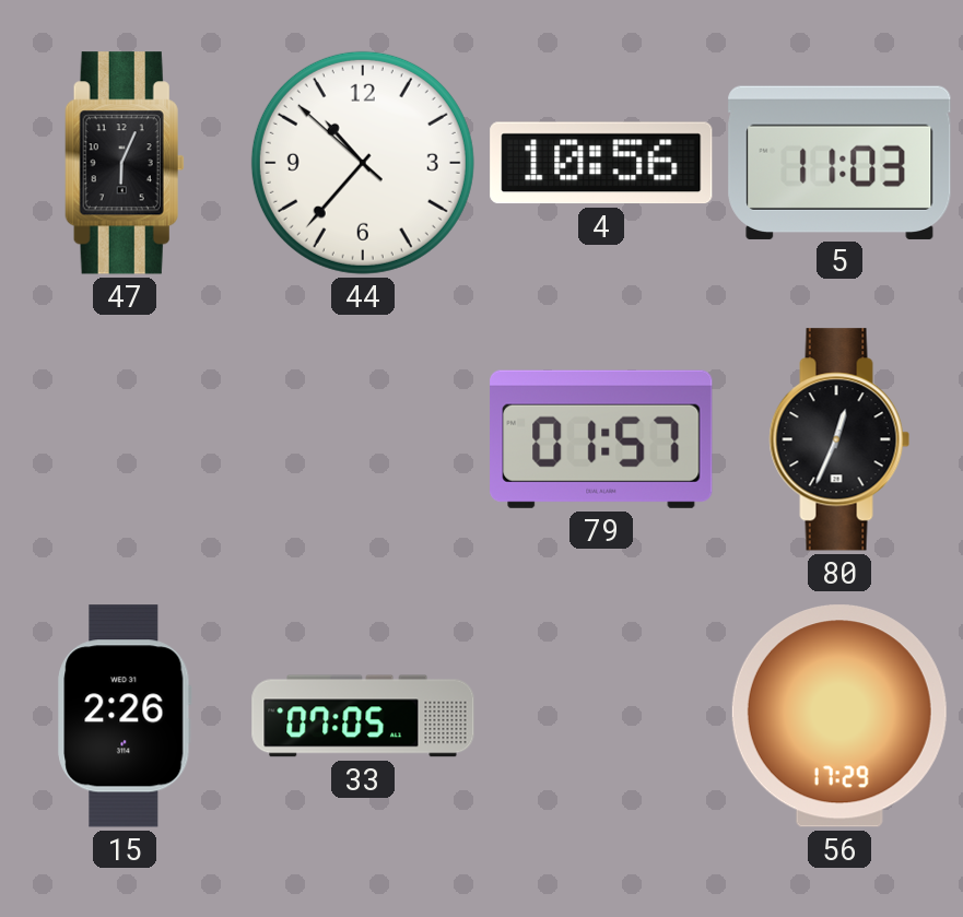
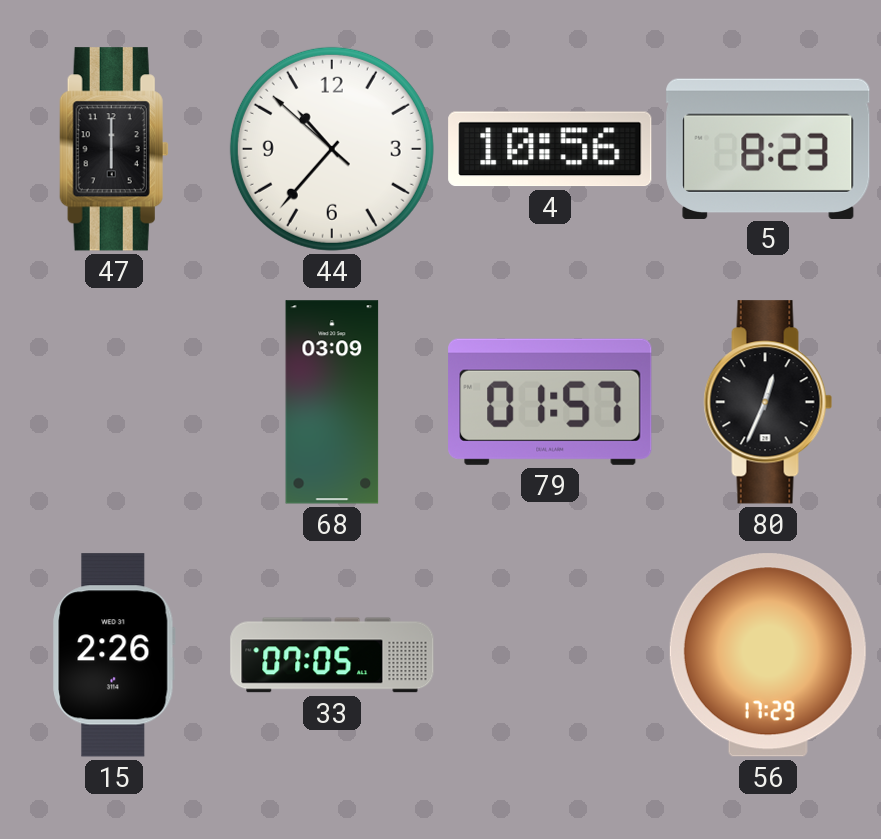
47: 6:04 -> 6:00 (114, 149)
5: 11:03 -> 8:23 (768, 148)
68: none -> 03:09 (332, 402)
